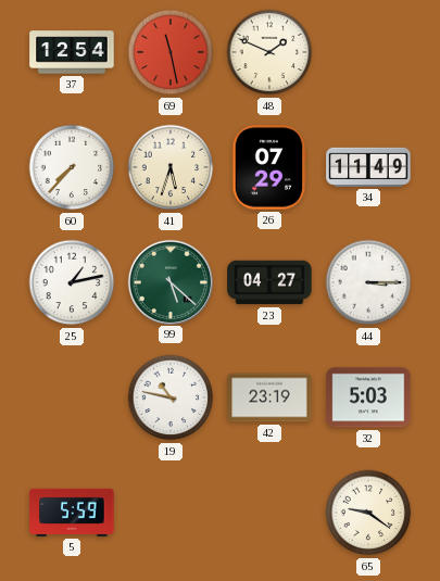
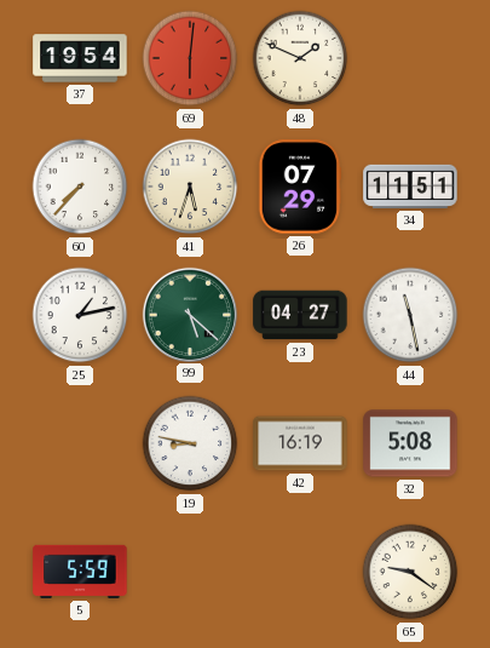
37: 12:54 -> 19:54 (80, 58)
69: 11:28 -> 6:01 (190, 58)
34: 11:49 -> 11:51 (410, 187)
44: 3:15 -> 11:28 (410, 315)
19: 10:47 -> 8:47 (190, 443)
42: 23:19 -> 16:19 (300, 443)
32: 5:03 -> 5:08 (410, 443)
